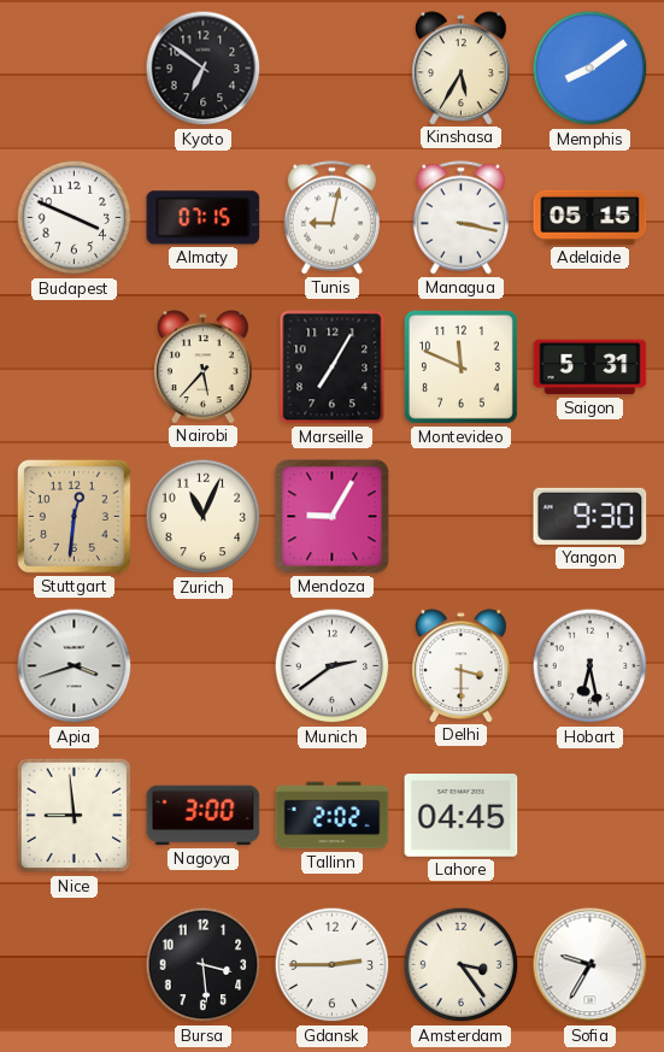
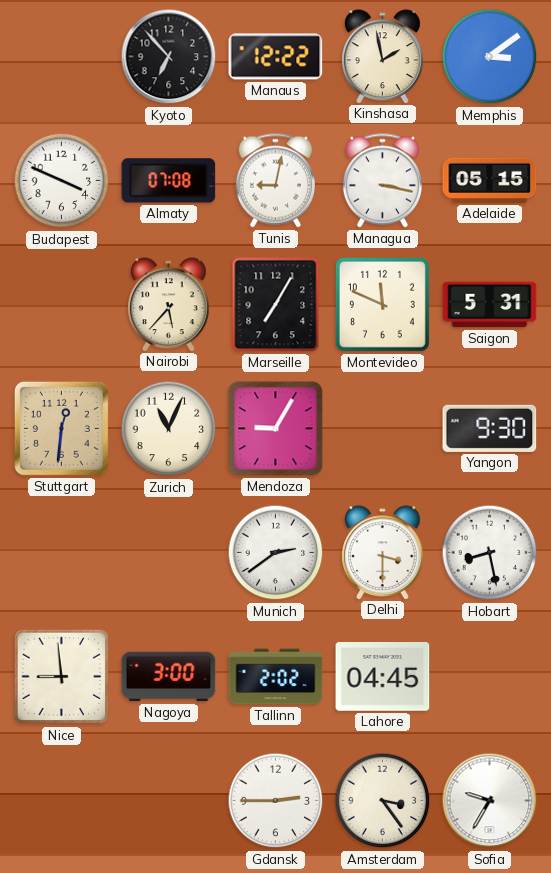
Kyoto: 6:51 -> 6:53 (169, 57)
Manaus: none -> 12:22 (276, 57)
Kinshasa: 5:35 -> 1:58 (383, 56)
Memphis: 8:09 -> 3:09 (490, 57)
Almaty: 07:15 -> 07:08 (169, 181)
Apia: 3:42 -> none (75, 666)
Hobart: 6:28 -> 8:28 (490, 553)
Bursa: 3:29 -> none (204, 965)
